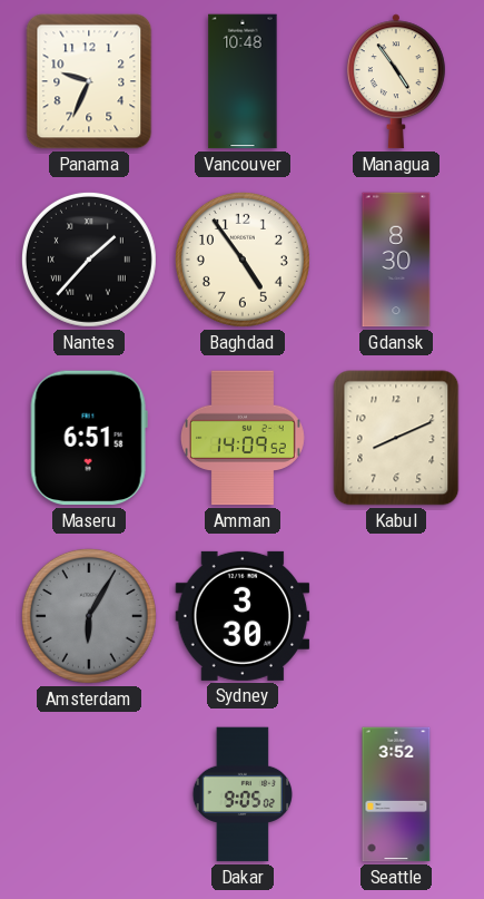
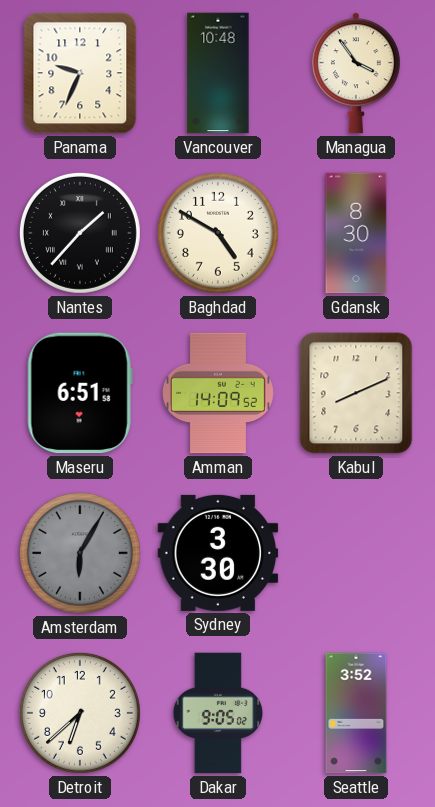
Managua: 4:54 -> 3:54 (356, 73)
Baghdad: 4:54 -> 4:50 (218, 233)
Detroit: none -> 6:38 (80, 713)
